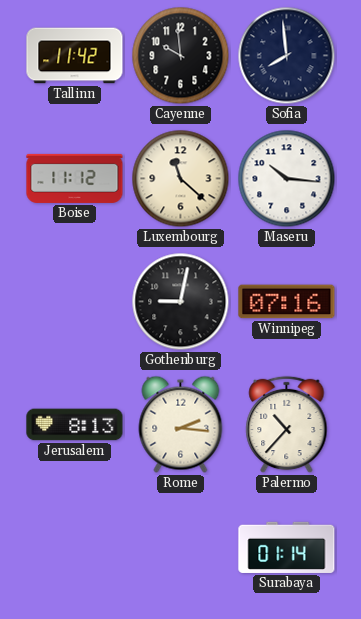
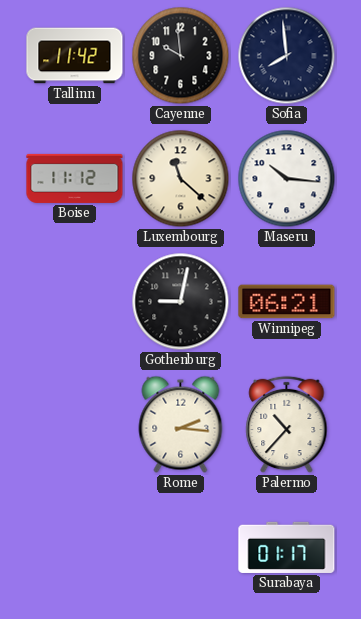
Winnipeg: 07:16 -> 06:21 (287, 302)
Jerusalem: 8:13 -> none (75, 425)
Surabaya: 01:14 -> 01:17 (287, 547)
